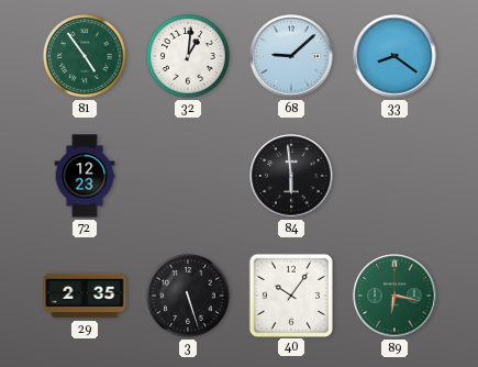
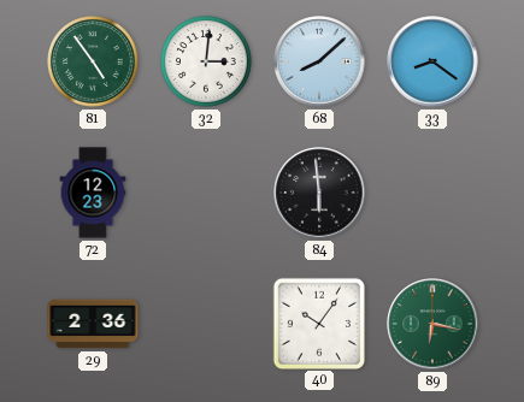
32: 1:01 -> 3:01 (207, 63)
68: 9:08 -> 8:08 (319, 61)
29: 2:35 -> 2:36 (93, 324)
3: 5:27 -> none (189, 297)
